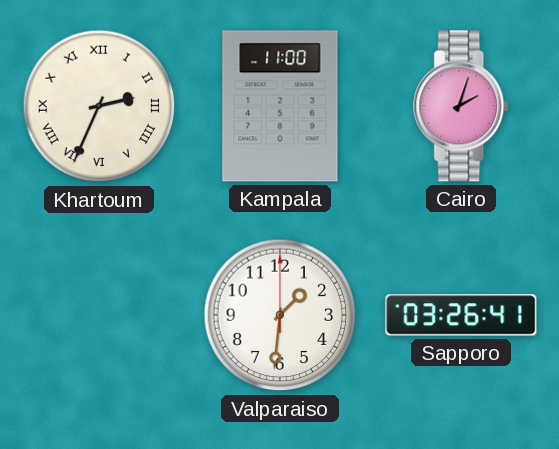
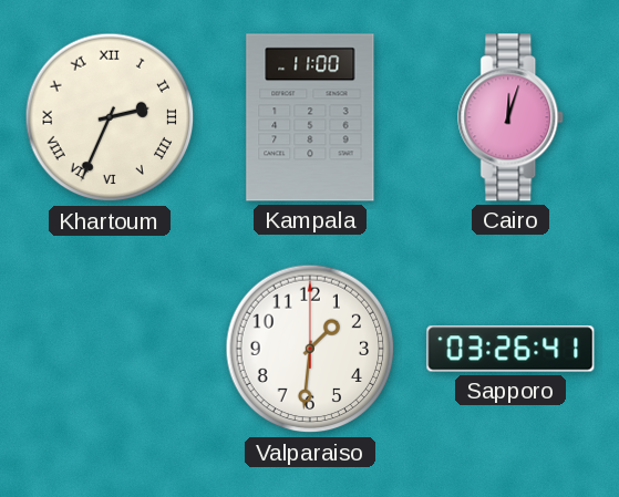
Cairo: 2:03 -> 12:03 (512, 117)
